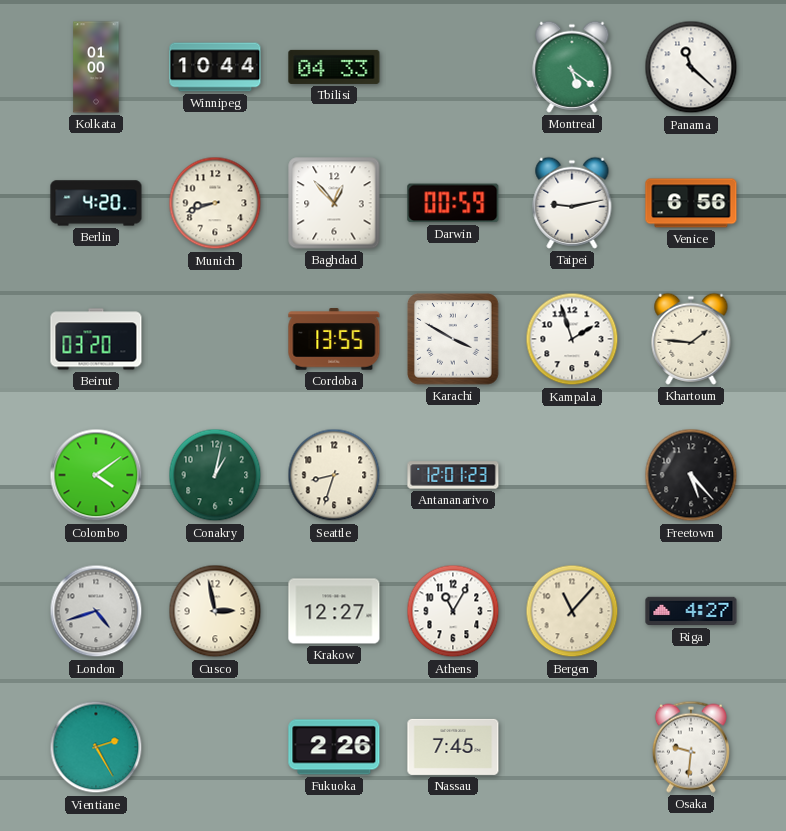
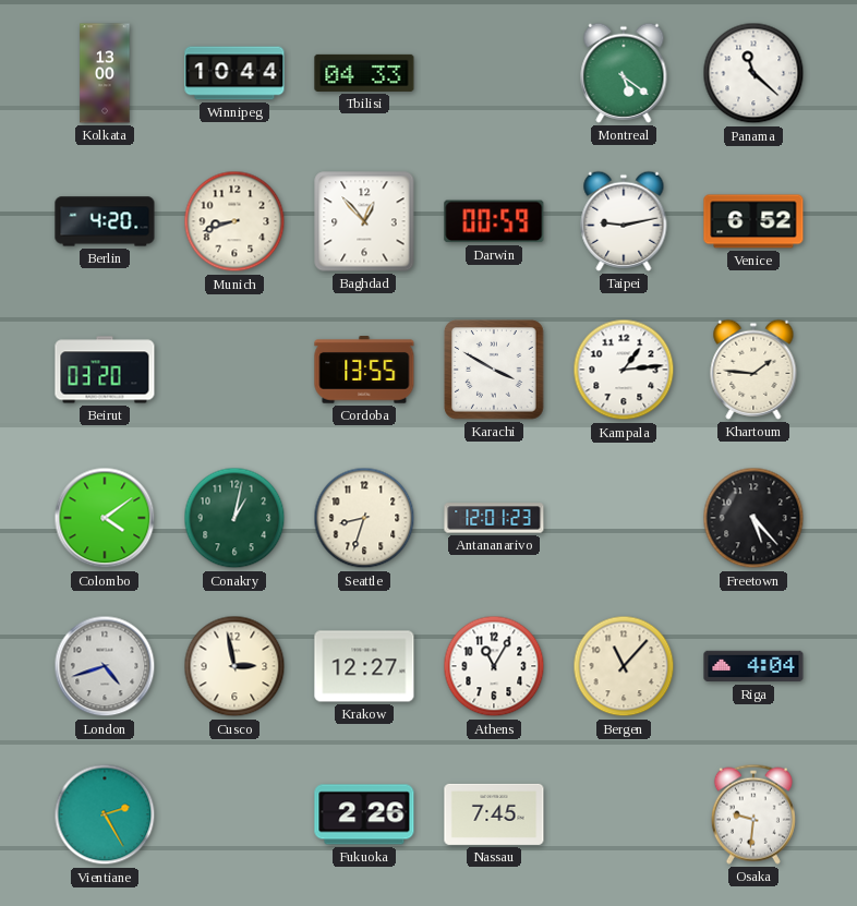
Kolkata: 01:00 -> 13:00 (105, 73)
Venice: 6:56 -> 6:52 (753, 221)
Kampala: 1:57 -> 1:14 (624, 370)
Riga: 4:27 -> 4:04 (753, 666)
